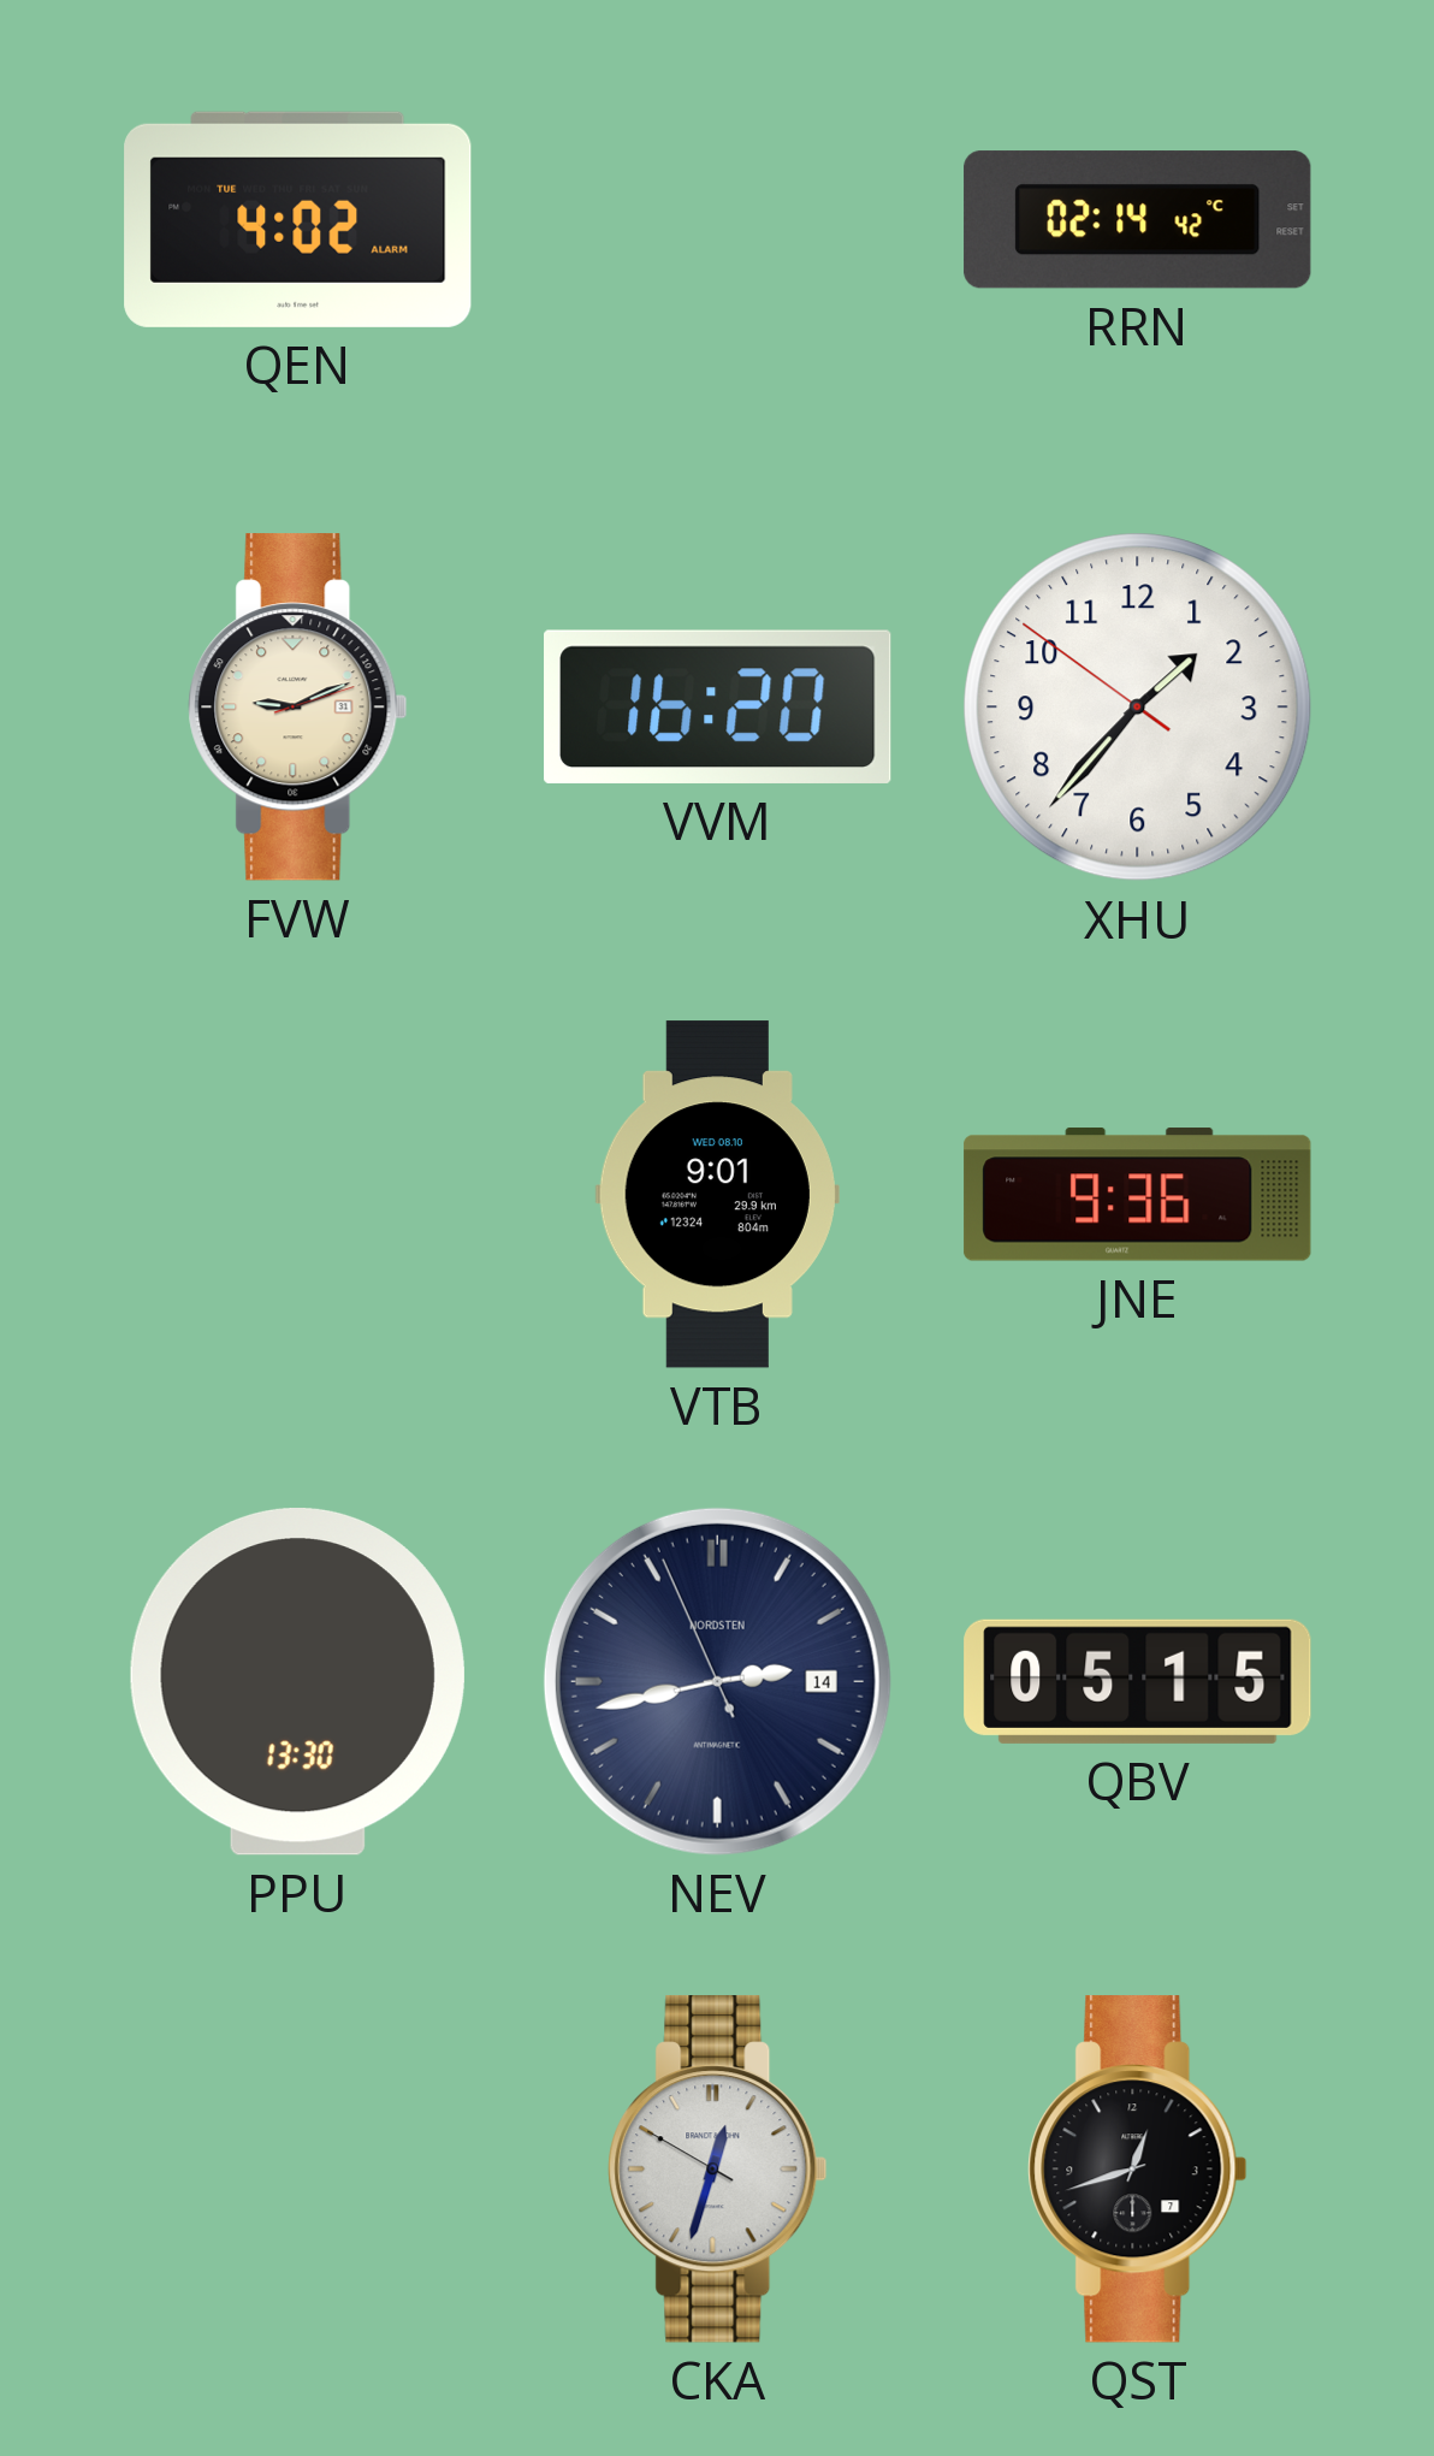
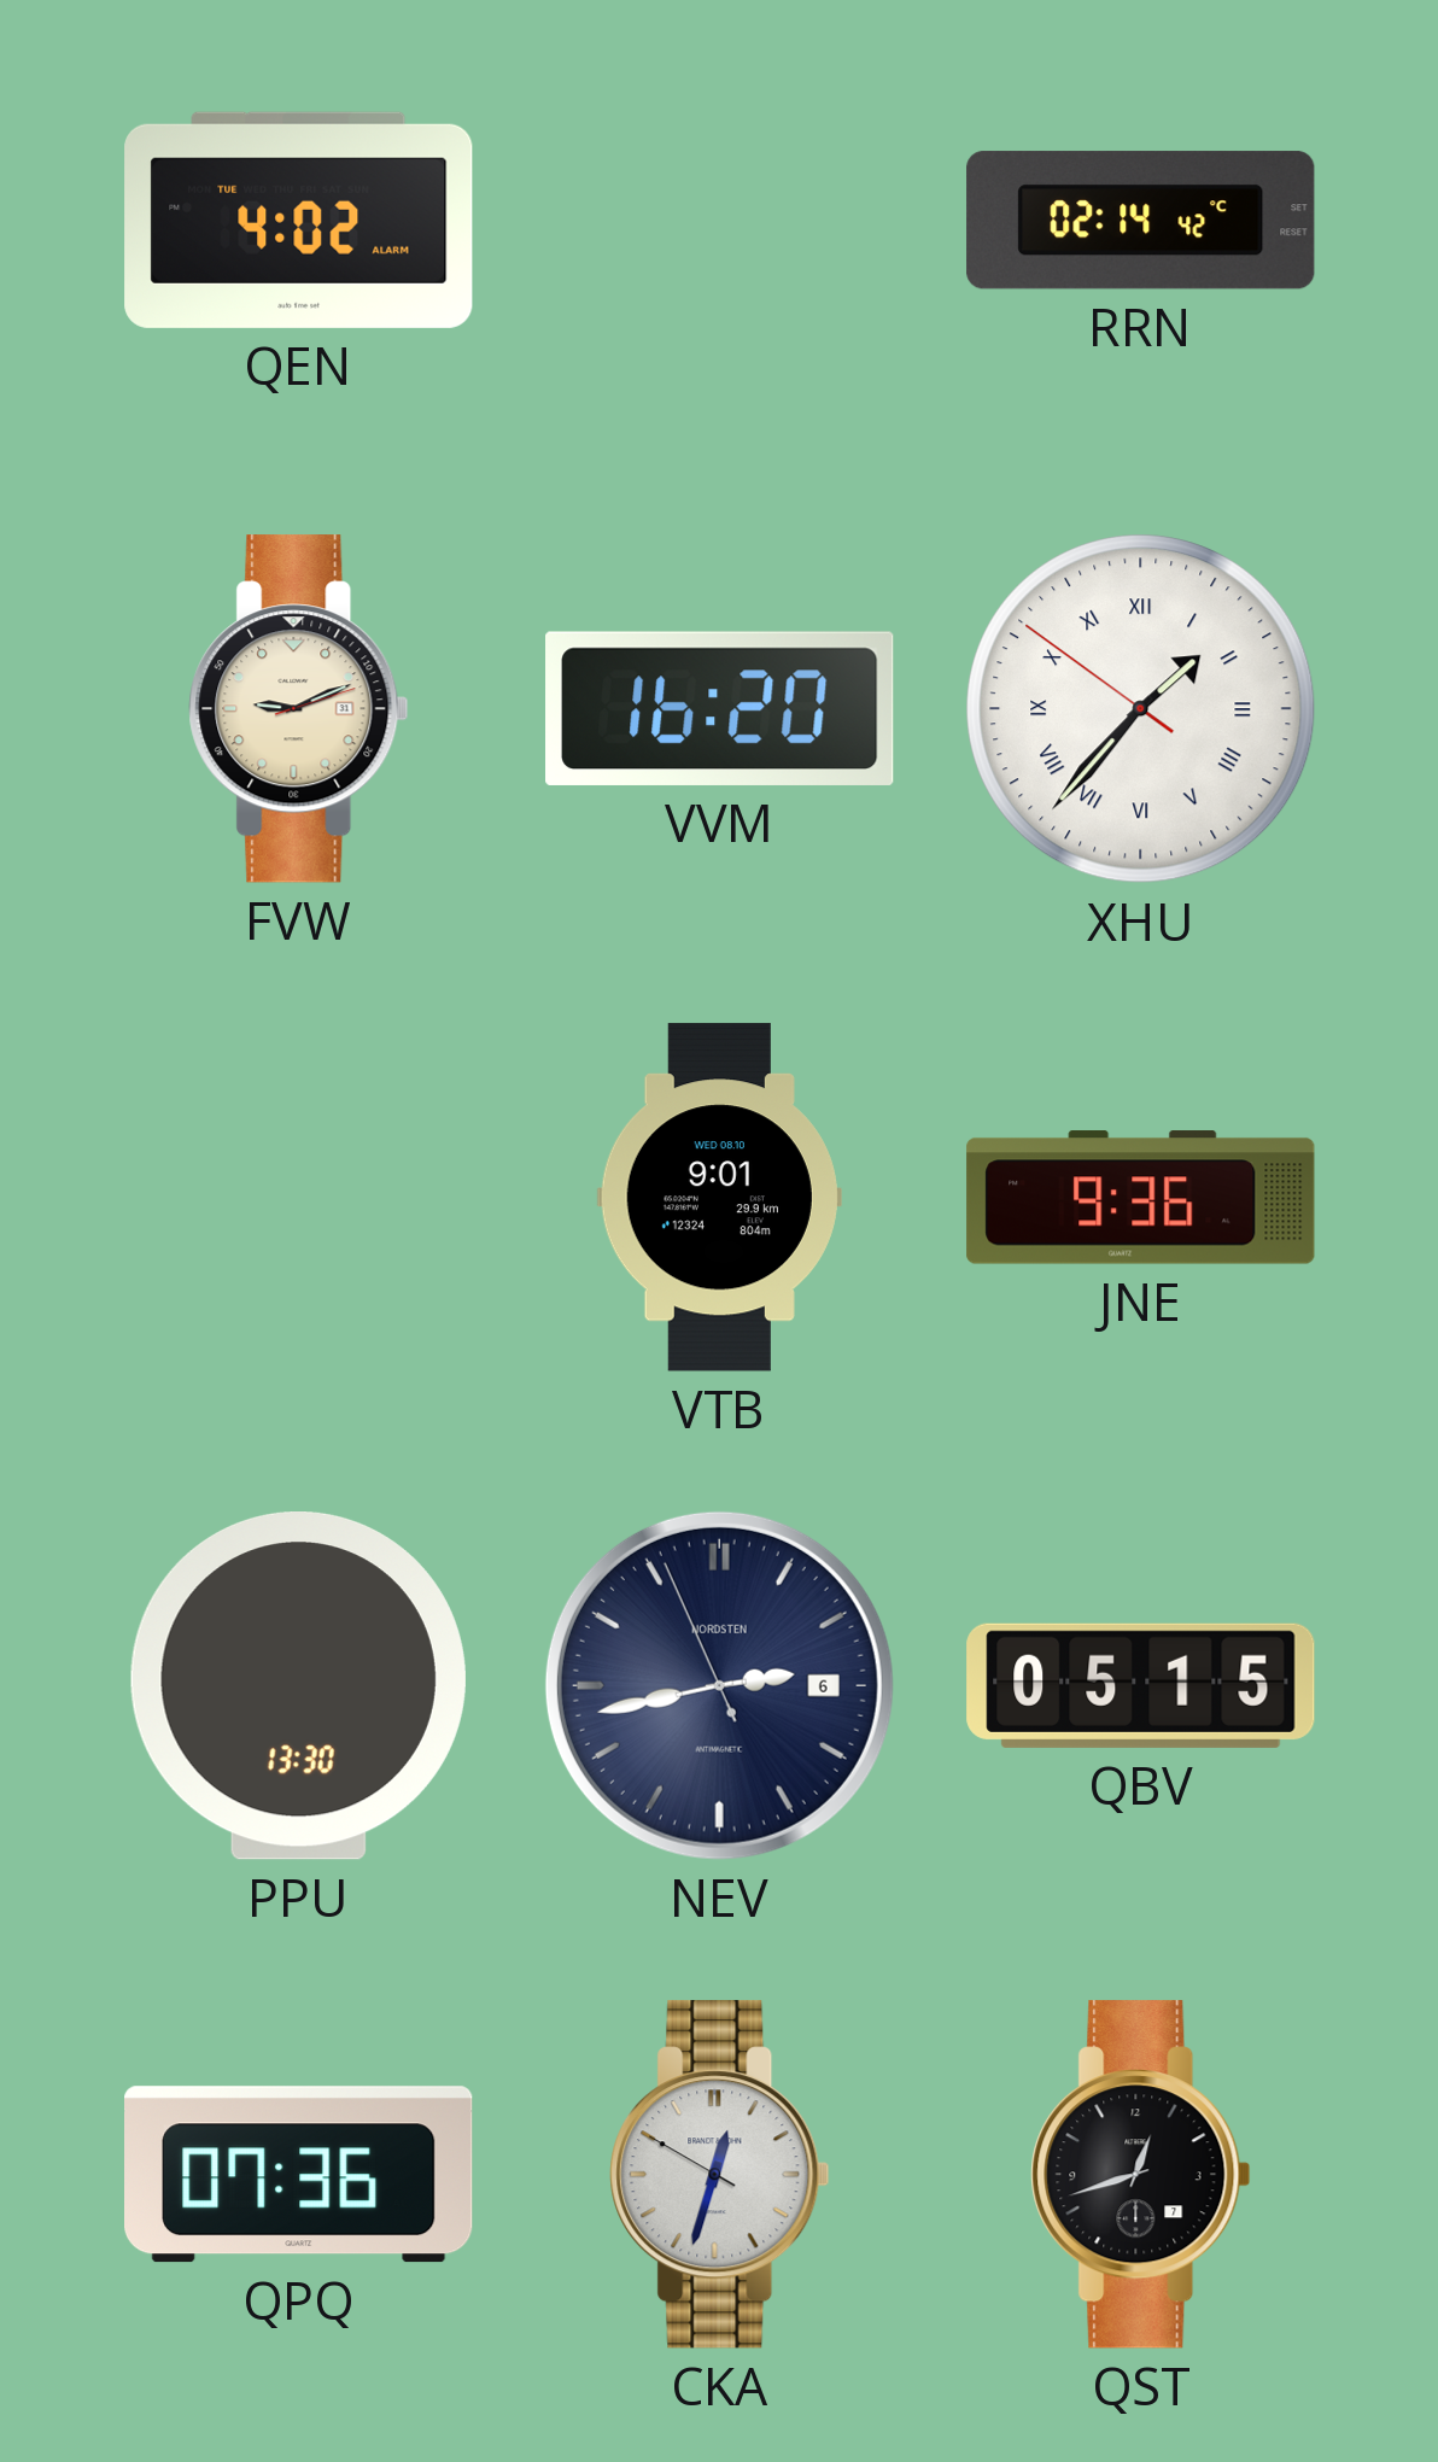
XHU numerals: Arabic -> Roman (1141, 709)
NEV date: 14 -> 6 (719, 1685)
QPQ: none -> 07:36 (299, 2175)
